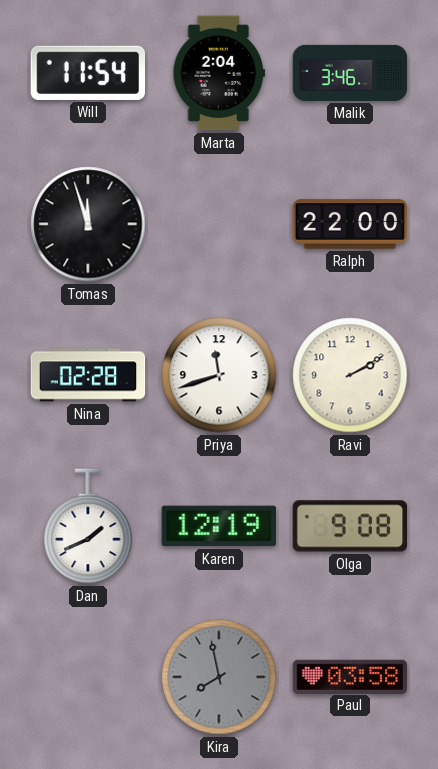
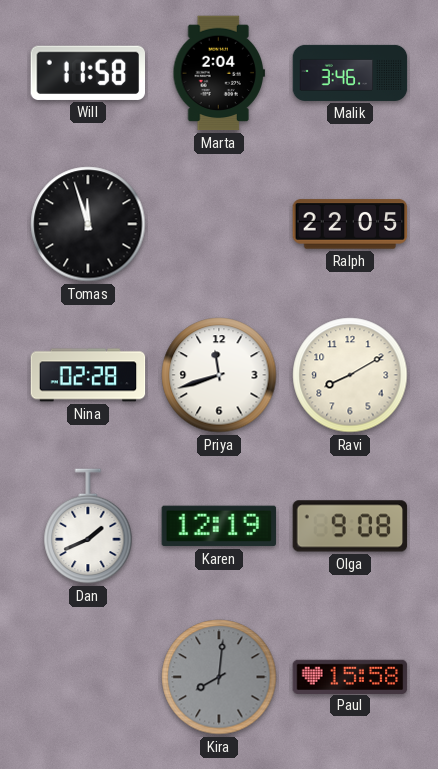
Will: 11:54 -> 11:58 (88, 73)
Ralph: 22:00 -> 22:05 (350, 224)
Ravi: 2:10 -> 8:10 (350, 375)
Kira: 7:58 -> 8:01 (219, 677)
Paul: 03:58 -> 15:58 (350, 676)
